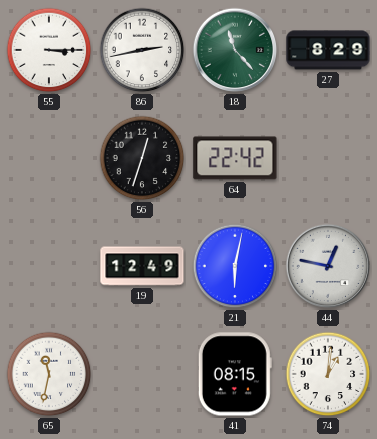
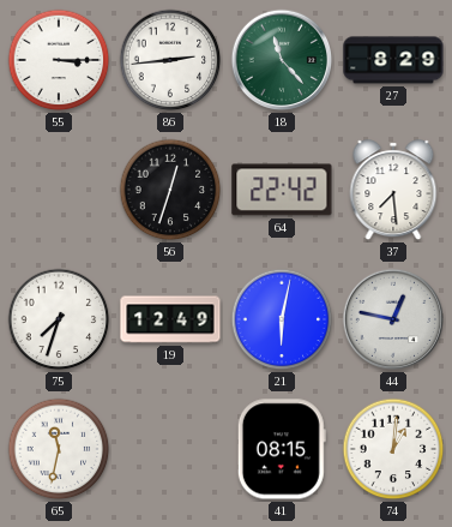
86: 2:43 -> 2:44 (170, 60)
37: none -> 7:29 (393, 191)
75: none -> 7:33 (59, 319)
